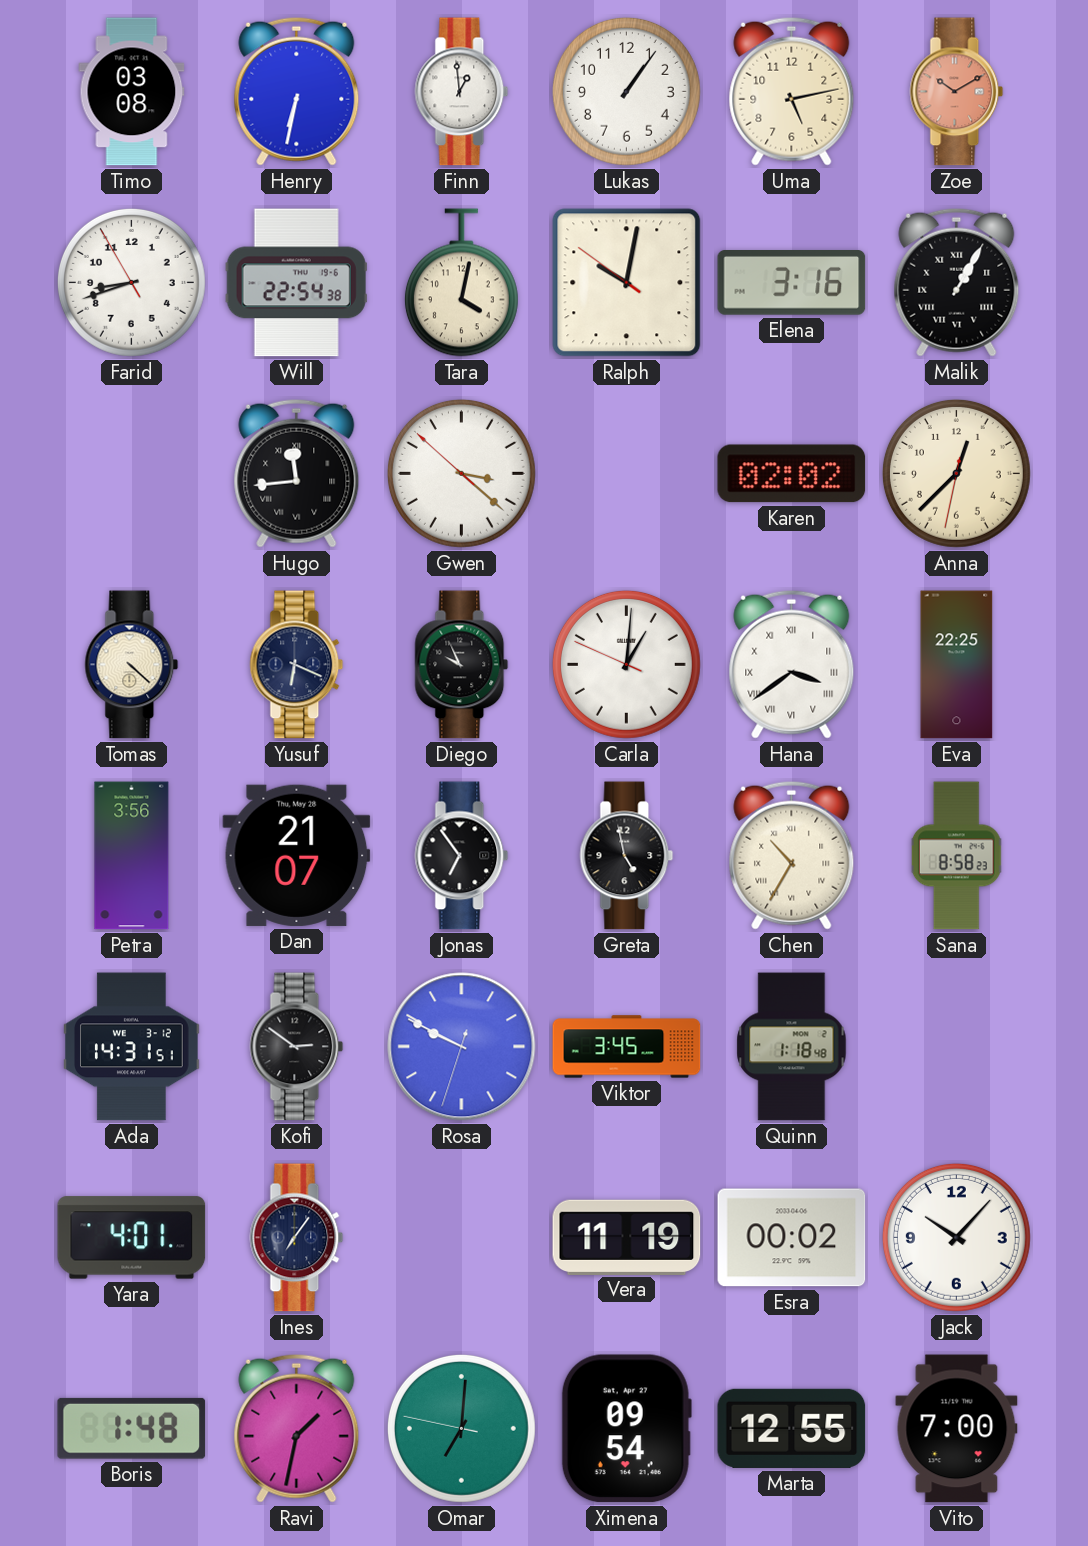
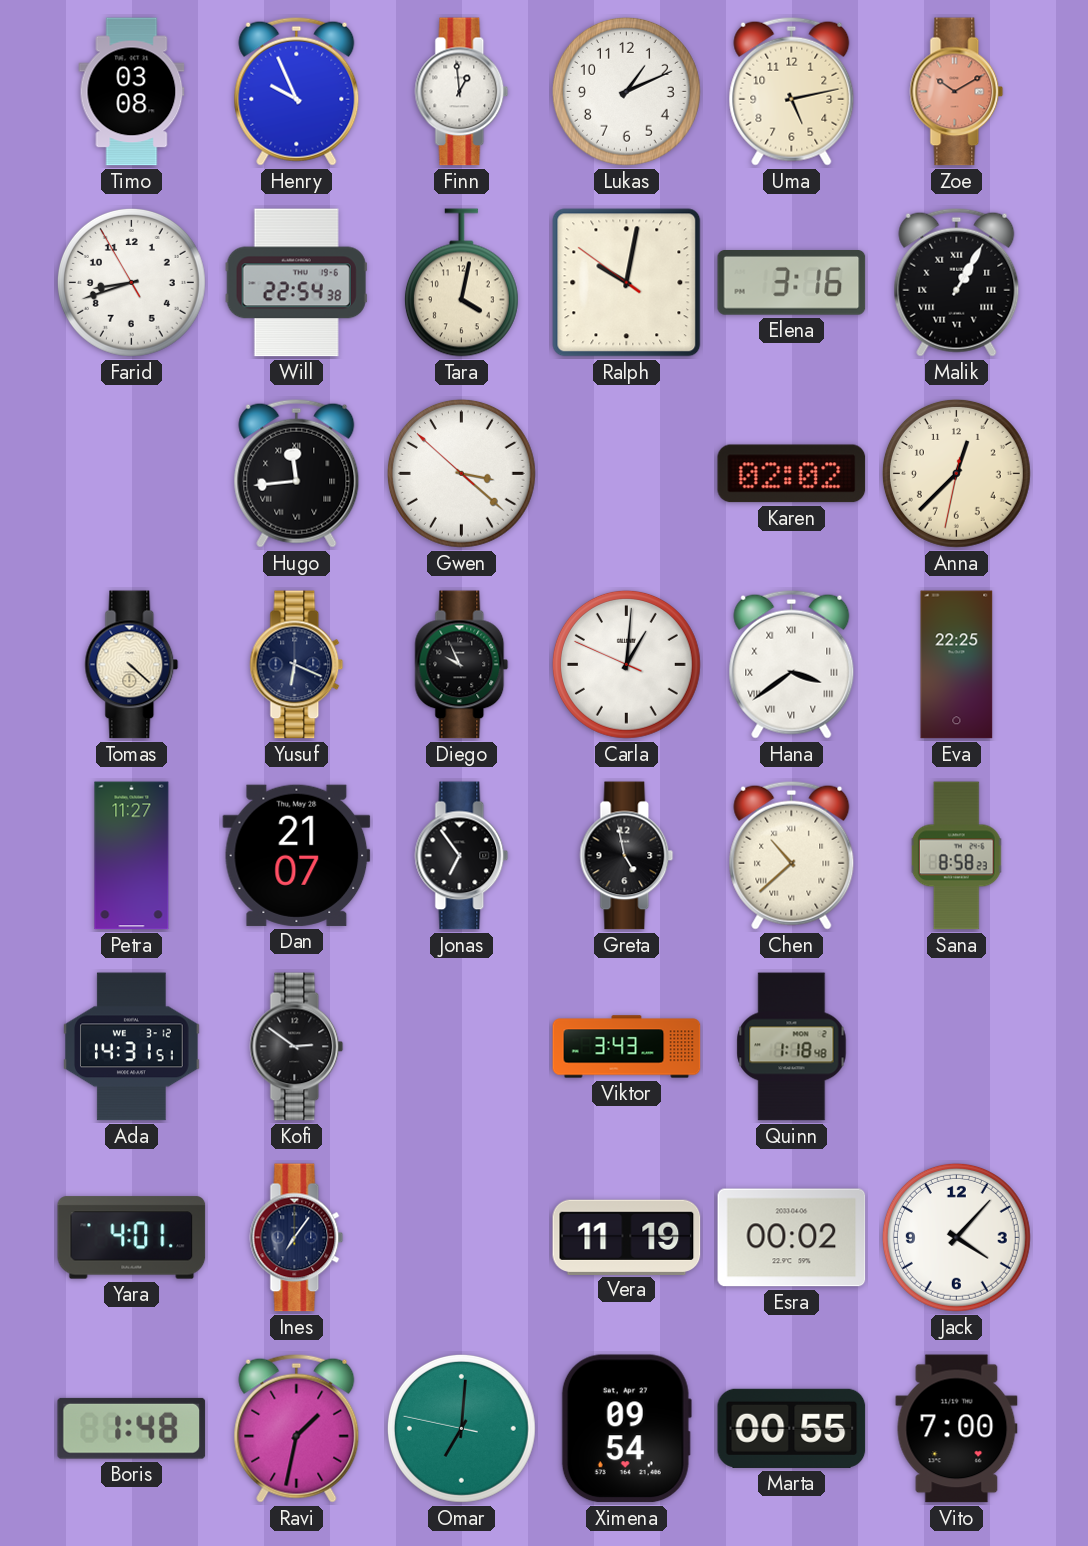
Henry: 6:32 -> 9:56 (297, 91)
Lukas: 1:06 -> 1:11 (626, 91)
Petra: 3:56 -> 11:27 (132, 856)
Chen: 10:35 -> 10:38 (792, 855)
Rosa: 9:49 -> none (462, 1047)
Viktor: 3:45 -> 3:43 (627, 1047)
Jack: 10:07 -> 4:07 (956, 1237)
Marta: 12:55 -> 00:55 (792, 1428)
